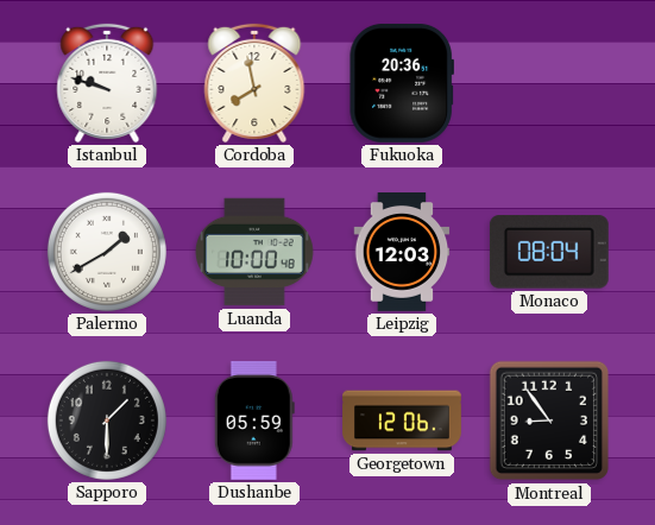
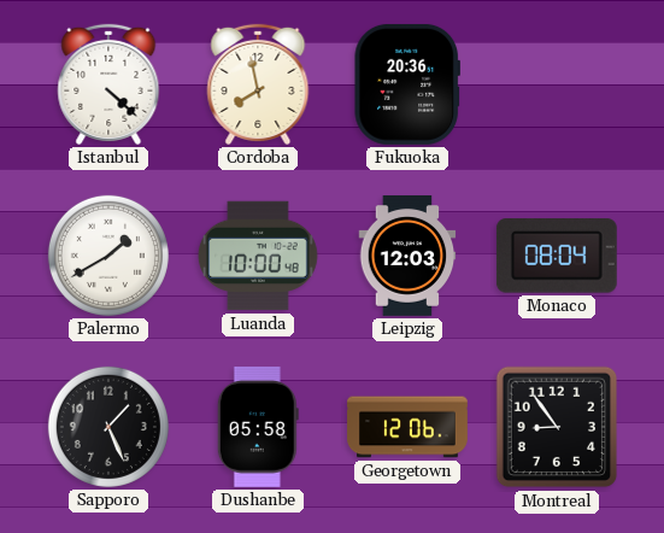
Istanbul: 9:48 -> 4:22 (108, 84)
Sapporo: 1:30 -> 1:26 (108, 427)
Dushanbe: 05:59 -> 05:58 (258, 427)
